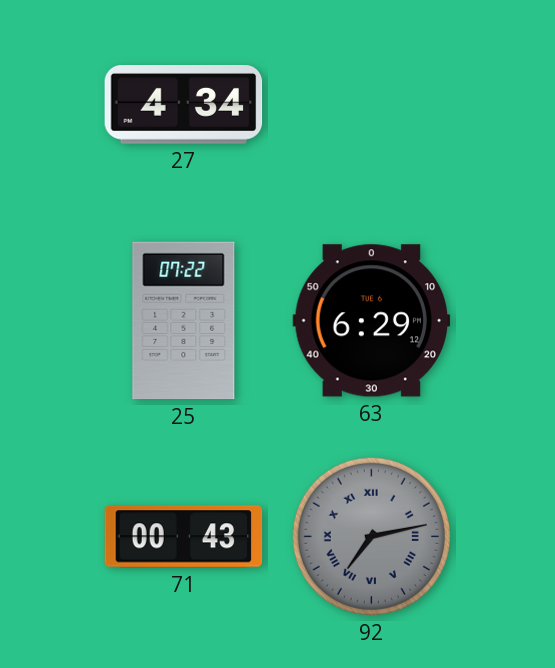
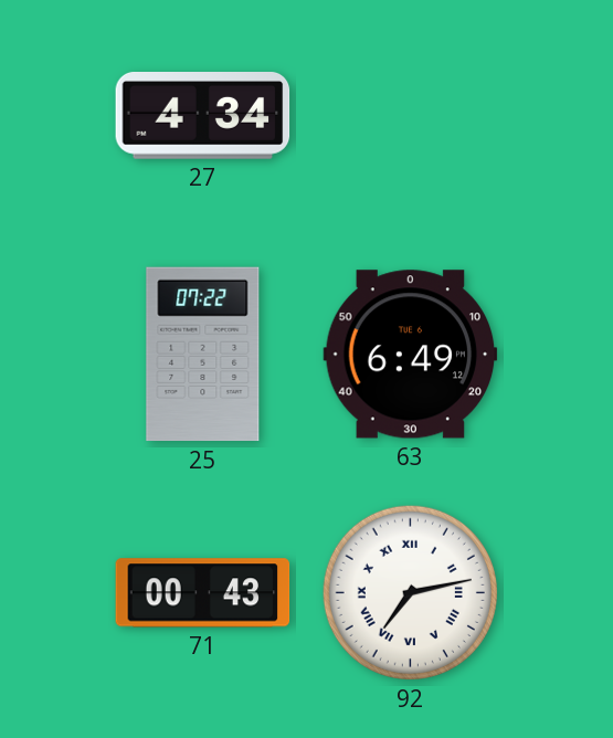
63: 6:29 -> 6:49 (411, 355)
92 dial: grey -> white (410, 592)
